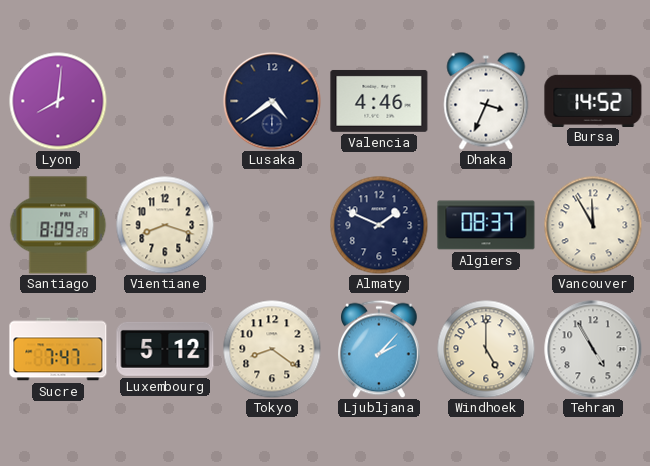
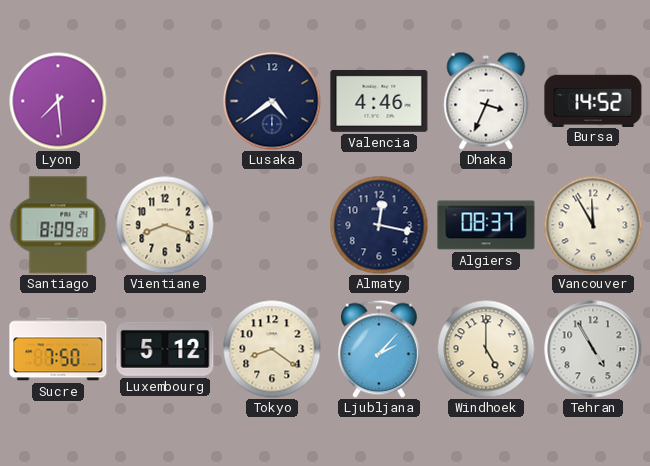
Lyon: 8:01 -> 7:29 (58, 101)
Almaty: 1:49 -> 12:17 (379, 225)
Sucre: 7:47 -> 7:50 (58, 349)
